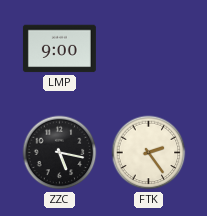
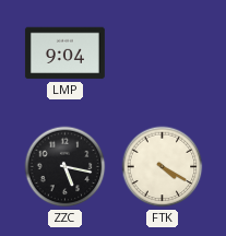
LMP: 9:00 -> 9:04 (64, 54)
FTK: 2:24 -> 4:20 (163, 167)
